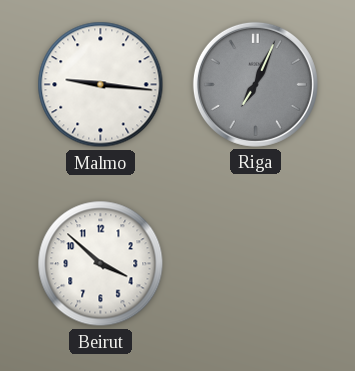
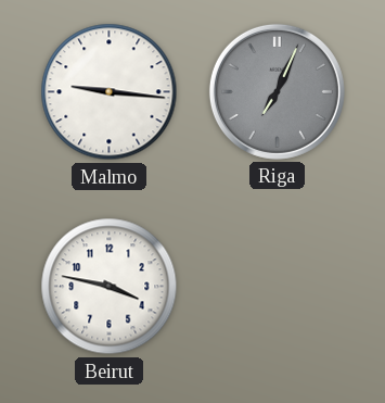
Beirut: 3:52 -> 3:47 (110, 287)
